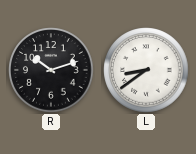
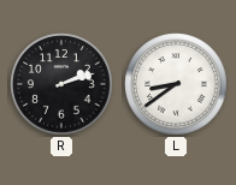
R: 10:12 -> 2:12 (61, 84)
